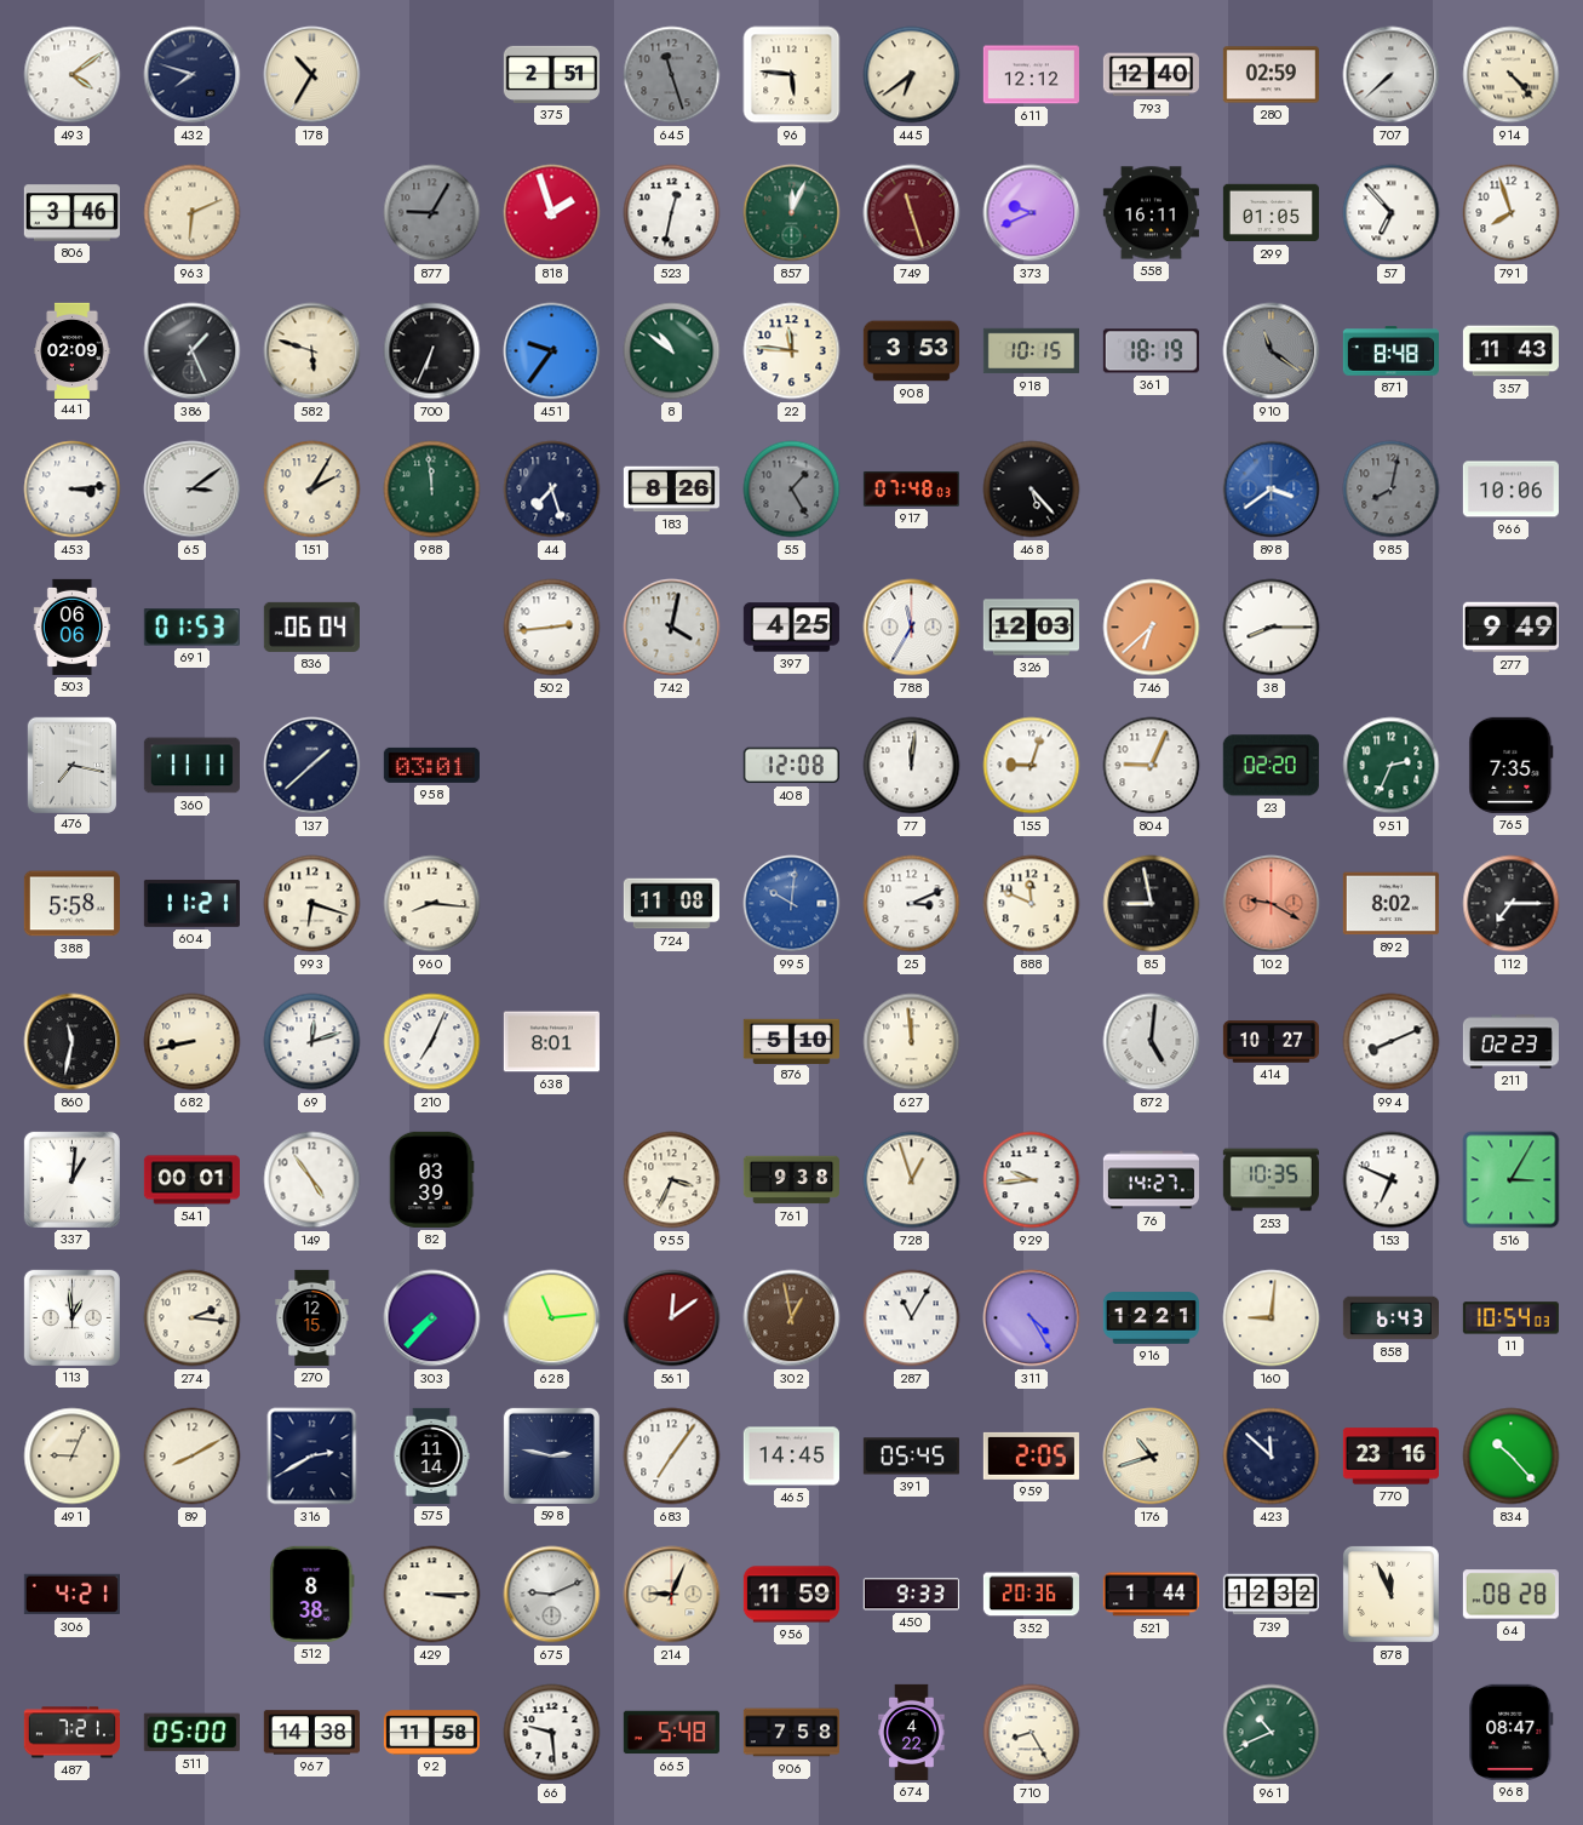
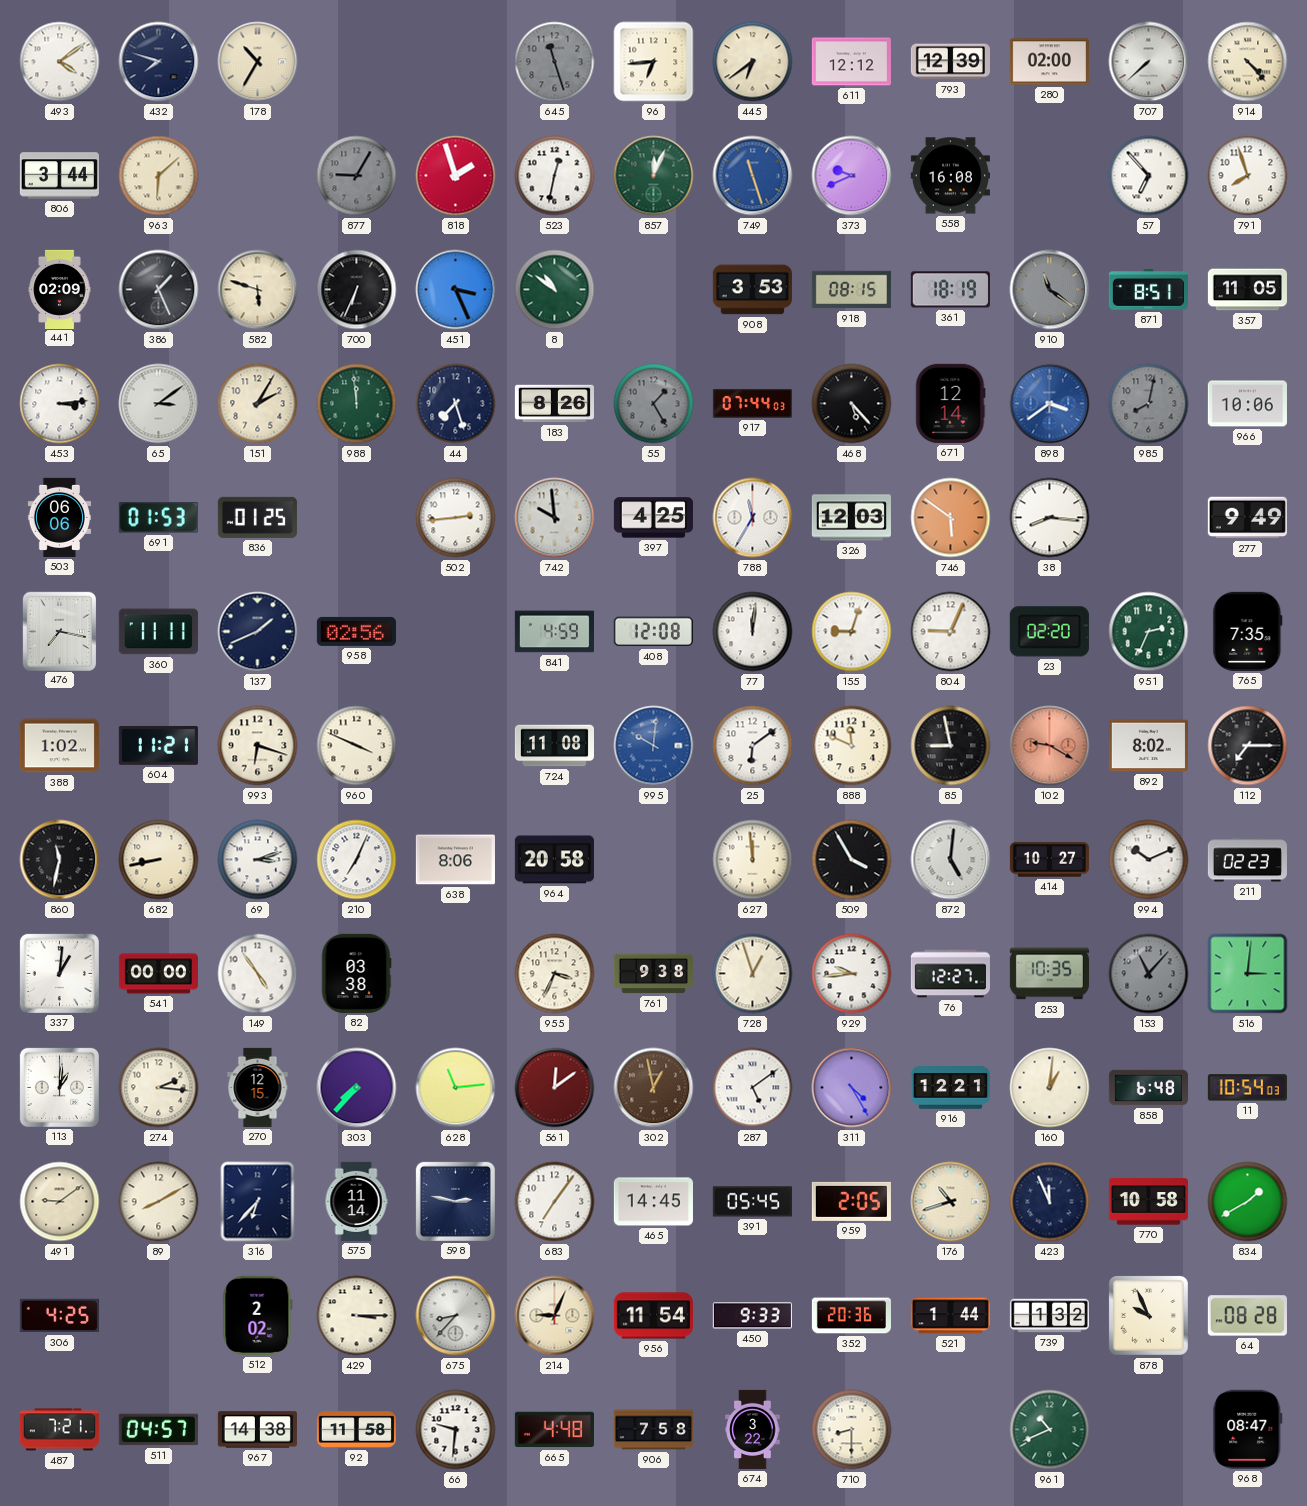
375: 2:51 -> none (551, 74)
96: 5:46 -> 6:44 (654, 62)
793: 12:40 -> 12:39 (950, 62)
280: 02:59 -> 02:00 (1049, 62)
806: 3:46 -> 3:44 (59, 176)
963: 6:11 -> 6:08 (159, 176)
749 dial: burgundy -> blue (753, 176)
558: 16:11 -> 16:08 (950, 176)
299: 01:05 -> none (1271, 213)
451: 9:36 -> 3:26 (456, 290)
22: 11:46 -> none (792, 351)
918: 10:15 -> 08:15 (851, 290)
871: 8:48 -> 8:51 (1148, 290)
357: 11:43 -> 11:05 (1247, 290)
917: 07:48 -> 07:44 (752, 403)
671: none -> 12:14 (951, 403)
836: 06:04 -> 01:25 (257, 517)
742: 4:02 -> 9:59 (555, 518)
746: 6:38 -> 5:51 (951, 518)
38: 8:15 -> 8:16 (1050, 518)
137: 1:38 -> 1:41 (258, 632)
958: 03:01 -> 02:56 (356, 631)
841: none -> 4:59 (554, 632)
388: 5:58 -> 1:02 (59, 746)
960: 8:16 -> 3:49 (357, 746)
25: 3:11 -> 6:09 (753, 746)
69: 12:12 -> 3:12 (258, 860)
638: 8:01 -> 8:06 (455, 860)
964: none -> 20:58 (554, 860)
876: 5:10 -> none (791, 1041)
509: none -> 3:55 (852, 860)
994: 8:11 -> 10:11 (1149, 860)
541: 00:01 -> 00:00 (158, 974)
82: 03:39 -> 03:38 (356, 973)
76: 14:27 -> 12:27 (950, 974)
153: 6:49 -> 11:07 (1149, 974)
153 dial: white -> grey (1149, 974)
516: 3:05 -> 3:01 (1248, 974)
113: 12:59 -> 1:01 (59, 1087)
287: 11:05 -> 5:09 (753, 1088)
160: 9:01 -> 1:01 (1050, 1088)
858: 6:43 -> 6:48 (1148, 1088)
491: 9:04 -> 9:09 (60, 1202)
316: 2:40 -> 6:37 (258, 1202)
423: 11:52 -> 11:56 (1050, 1202)
770: 23:16 -> 10:58 (1148, 1202)
834: 10:23 -> 1:40 (1248, 1202)
306: 4:21 -> 4:25 (59, 1316)
512: 8:38 -> 2:02 (258, 1315)
675: 9:11 -> 8:37 (456, 1316)
956: 11:59 -> 11:54 (653, 1316)
739: 12:32 -> 1:32 (1049, 1316)
878: 11:56 -> 9:56 (1148, 1315)
511: 05:00 -> 04:57 (158, 1430)
66: 9:29 -> 9:31 (456, 1430)
665: 5:48 -> 4:48 (554, 1430)
674: 4:22 -> 3:22 (753, 1429)
710: 8:25 -> 8:30 (852, 1430)
